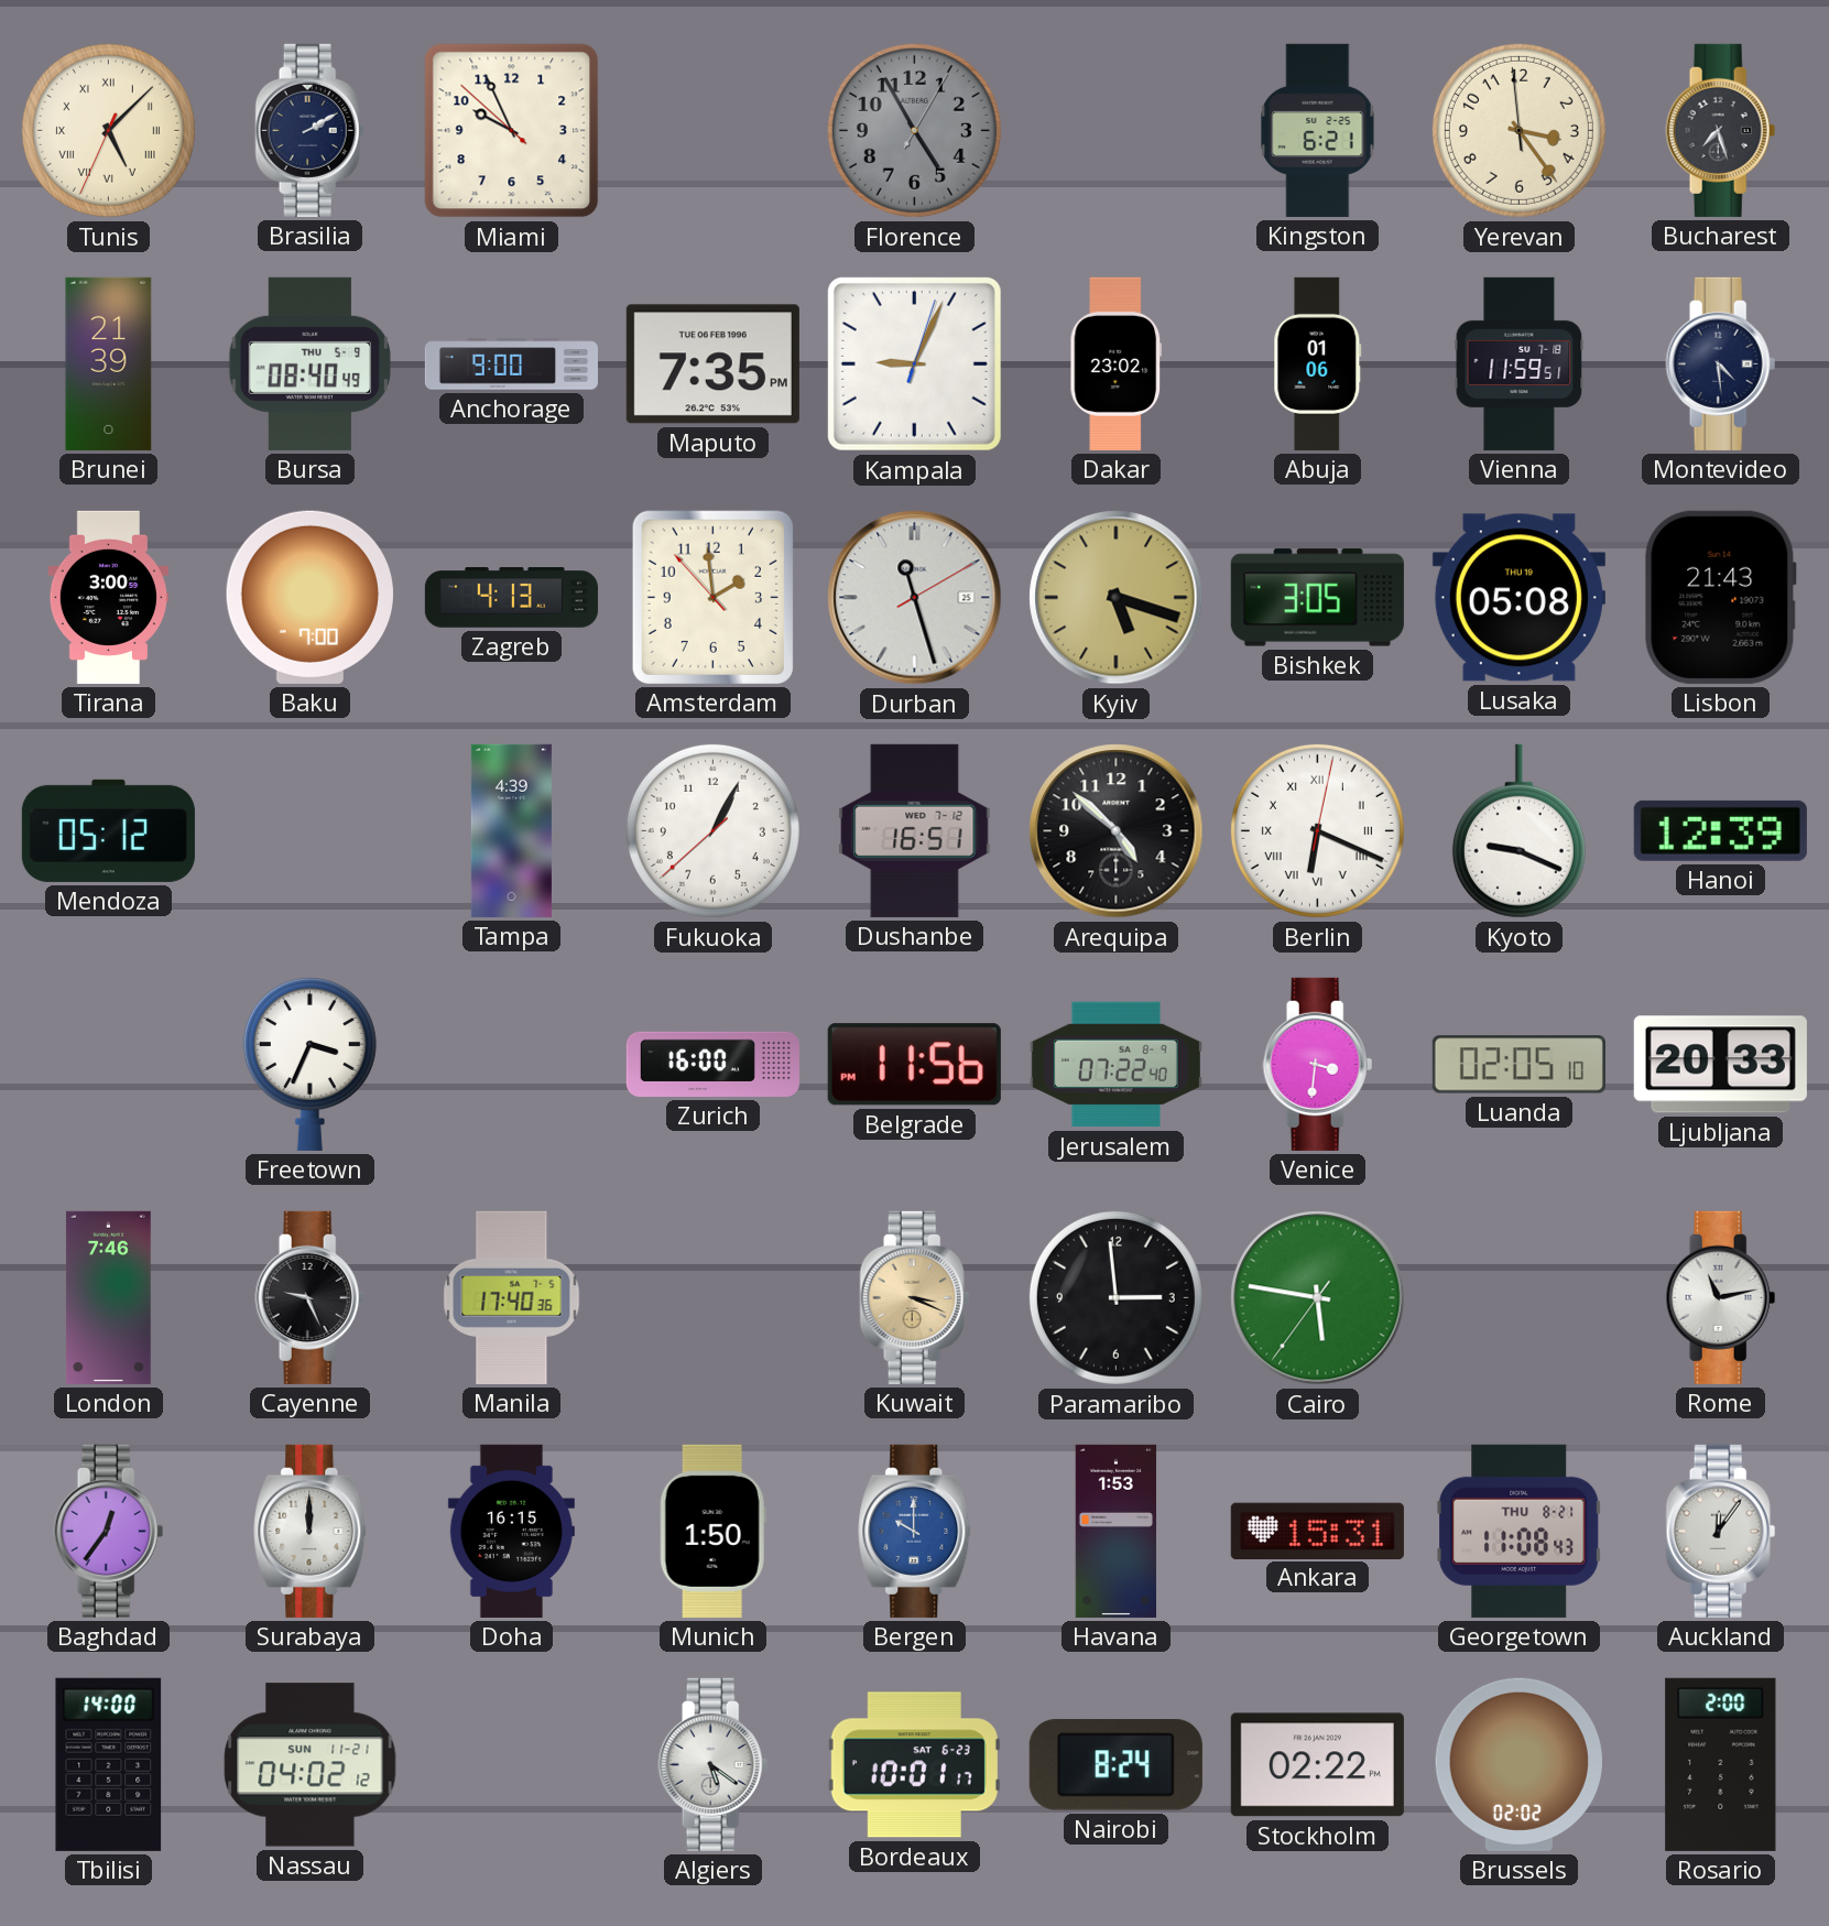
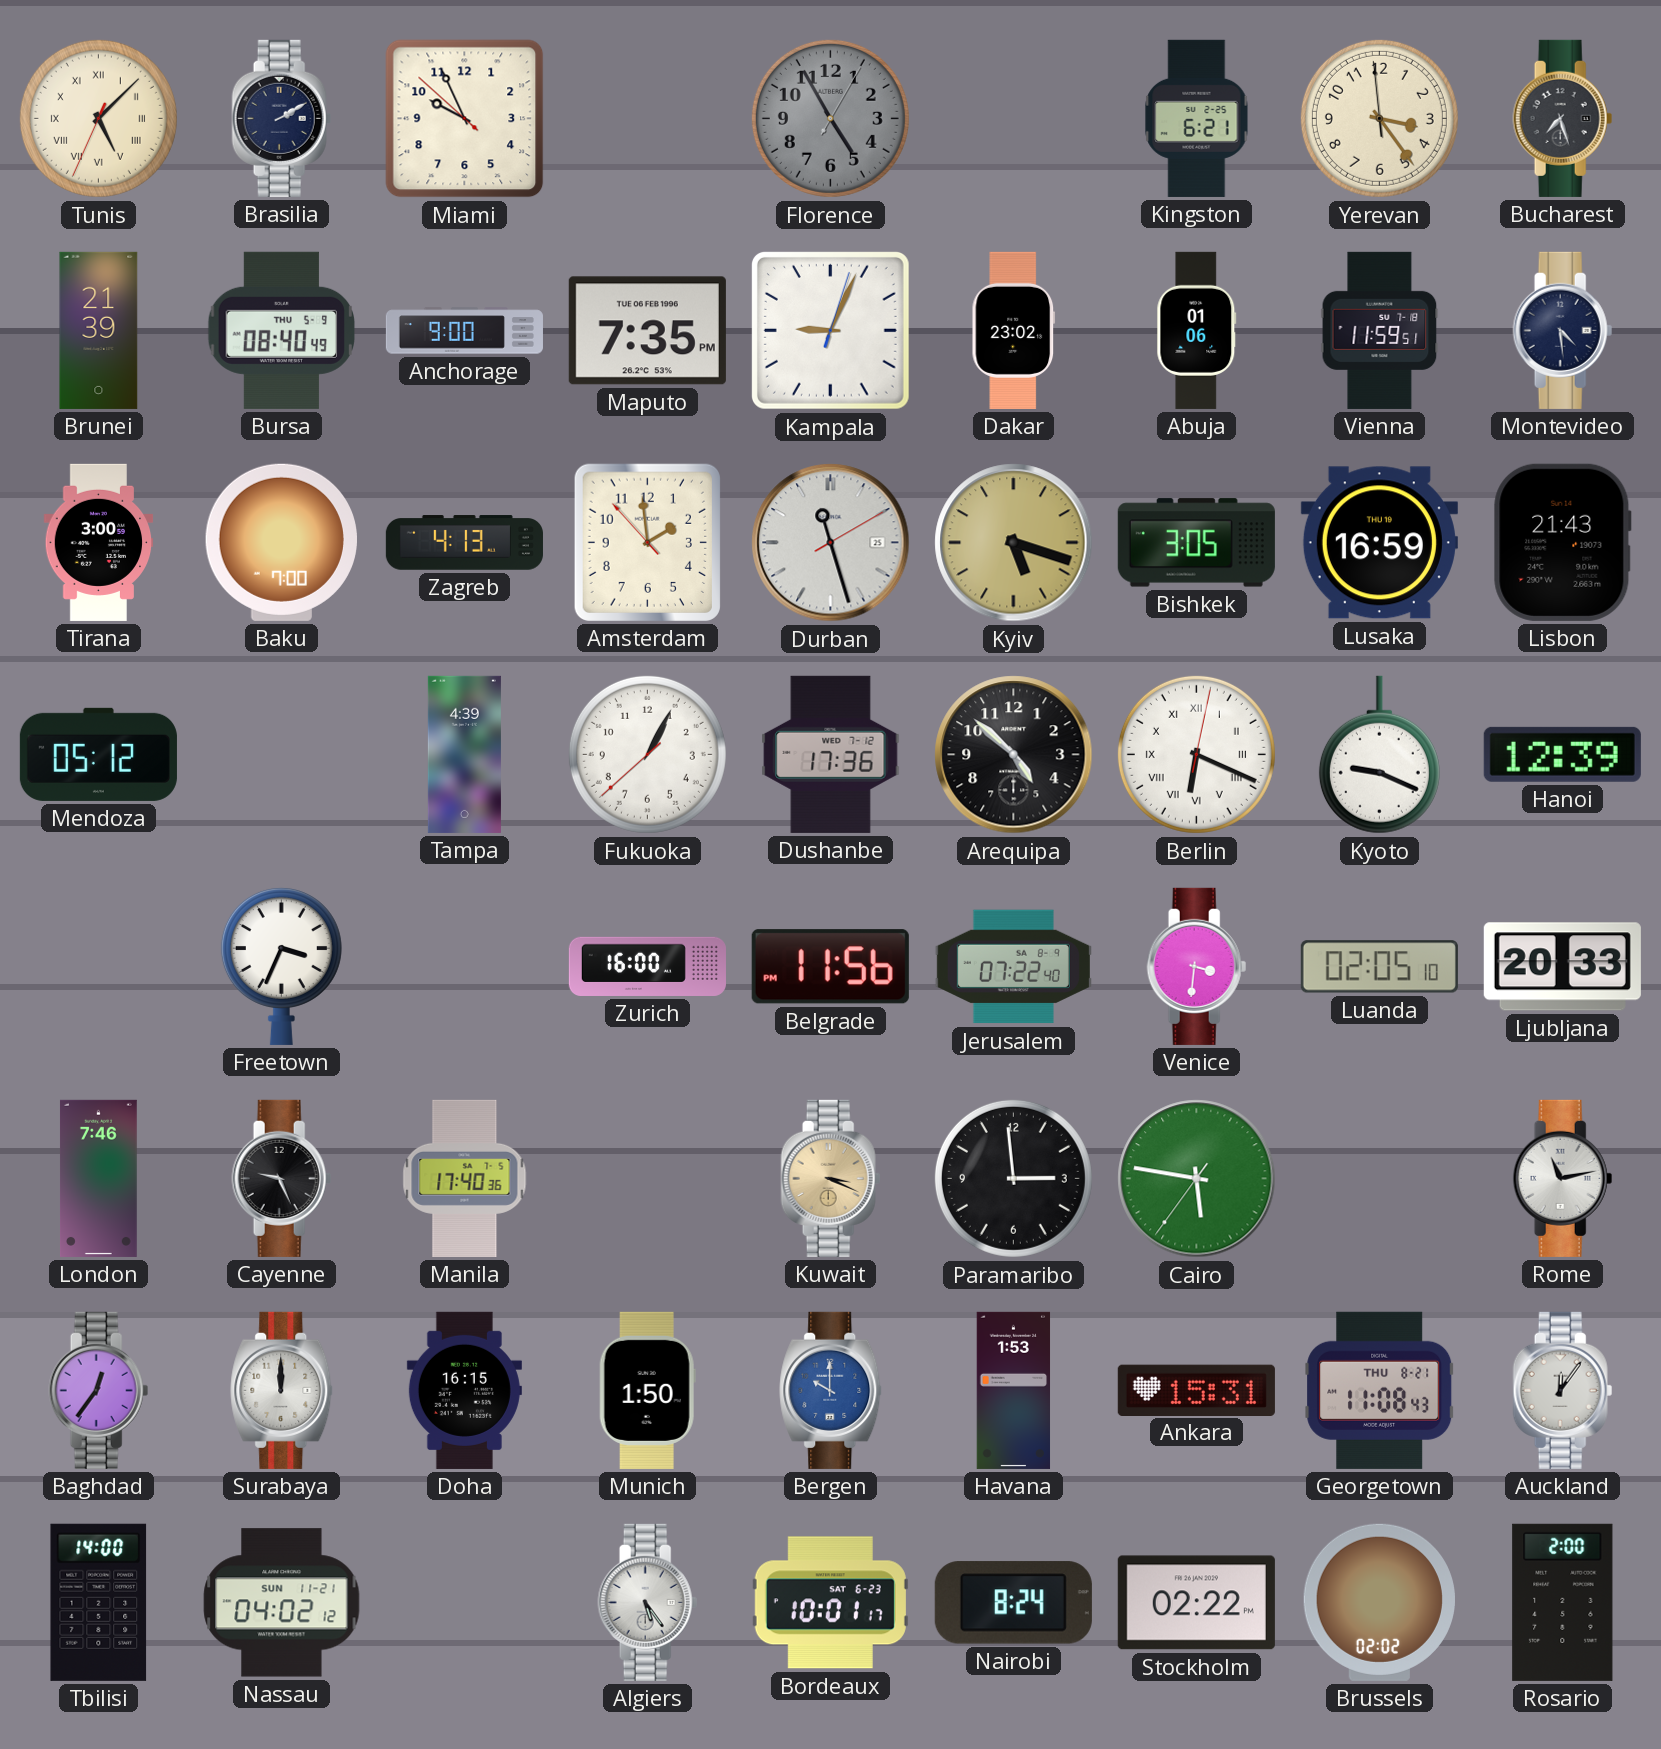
Lusaka: 05:08 -> 16:59 (1379, 543)
Dushanbe: 16:51 -> 17:36 (831, 754)
Algiers: 5:21 -> 5:24 (648, 1602)
